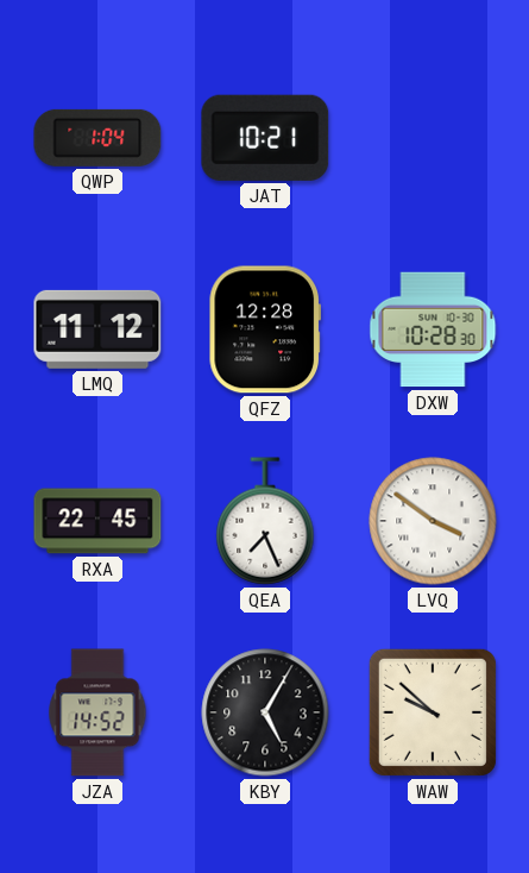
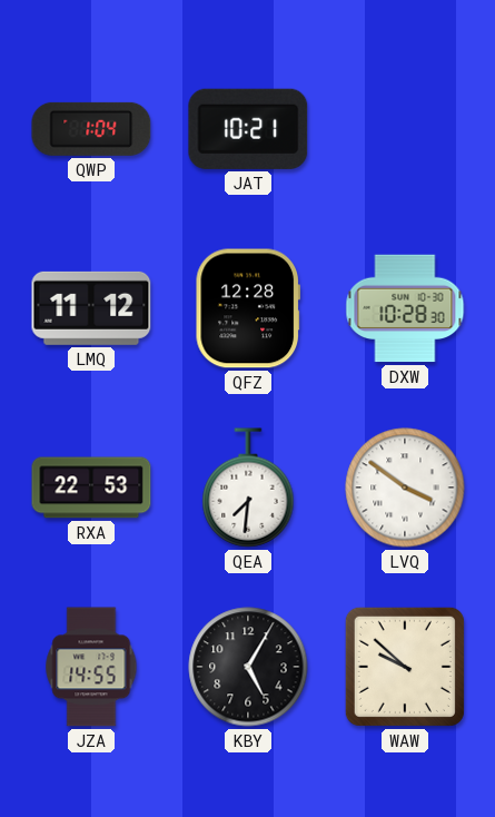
RXA: 22:45 -> 22:53 (91, 488)
QEA: 7:26 -> 7:31 (248, 488)
JZA: 14:52 -> 14:55 (91, 667)
